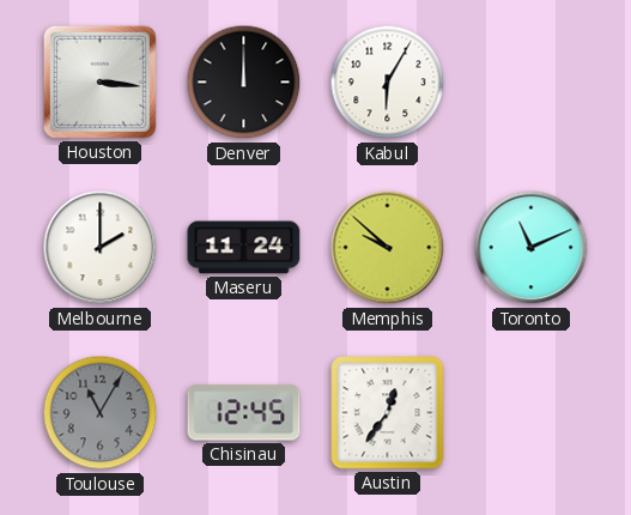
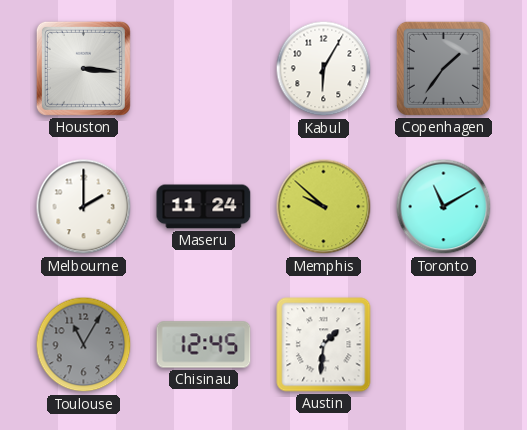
Denver: 12:00 -> none (244, 83)
Copenhagen: none -> 1:36 (443, 68)
Toronto: 11:11 -> 11:10 (444, 207)
Austin: 12:36 -> 1:31 (324, 345)
